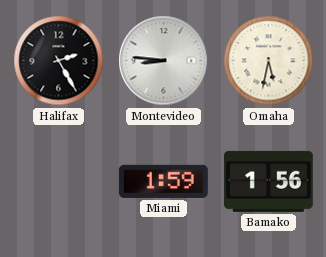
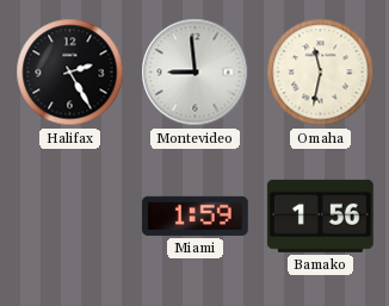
Montevideo: 8:46 -> 8:59 (196, 73)
Omaha: 5:32 -> 11:32 (321, 73)
